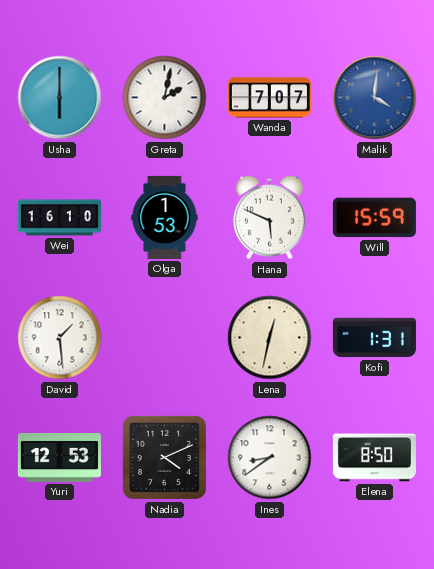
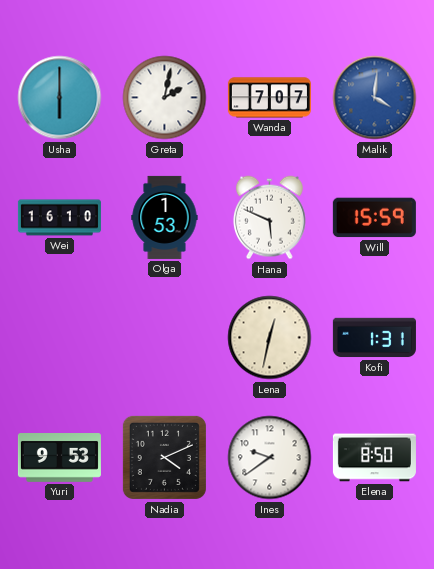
David: 1:29 -> none (60, 338)
Yuri: 12:53 -> 9:53 (59, 458)
Ines: 8:39 -> 9:39 (270, 458)
